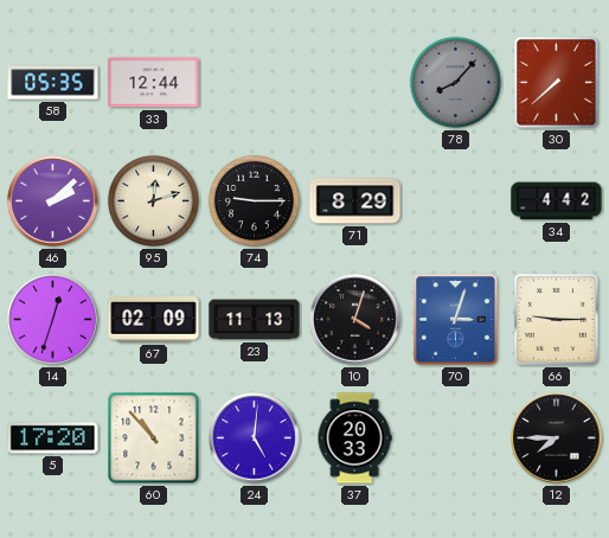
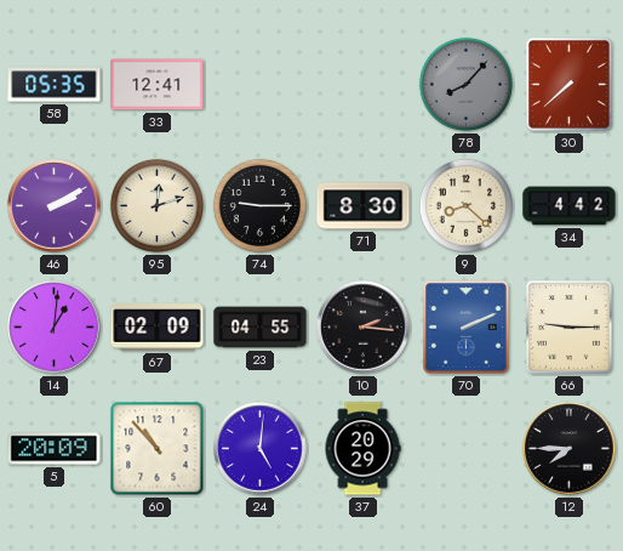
33: 12:44 -> 12:41 (158, 85)
46: 2:08 -> 2:10 (55, 206)
71: 8:29 -> 8:30 (364, 206)
9: none -> 8:22 (465, 205)
14: 12:33 -> 1:01 (55, 328)
23: 11:13 -> 04:55 (261, 328)
10: 4:03 -> 2:16 (364, 328)
70: 3:03 -> 2:11 (467, 328)
5: 17:20 -> 20:09 (55, 449)
37: 20:33 -> 20:29 (362, 449)
